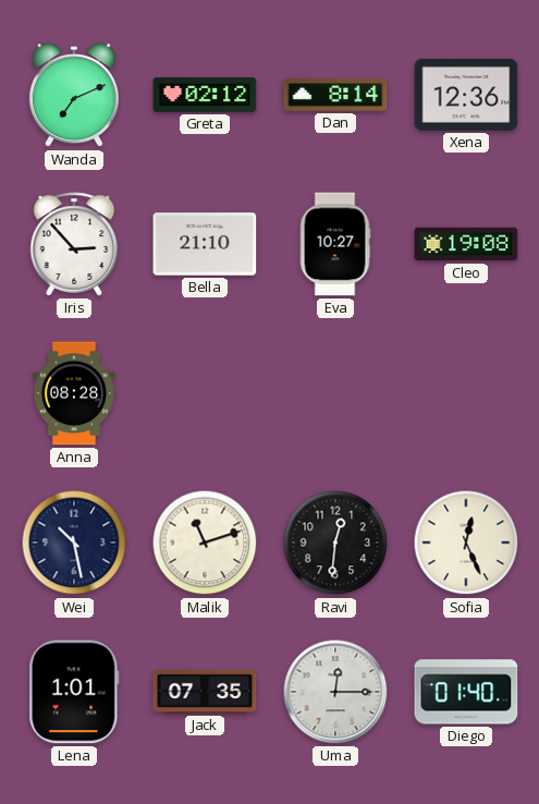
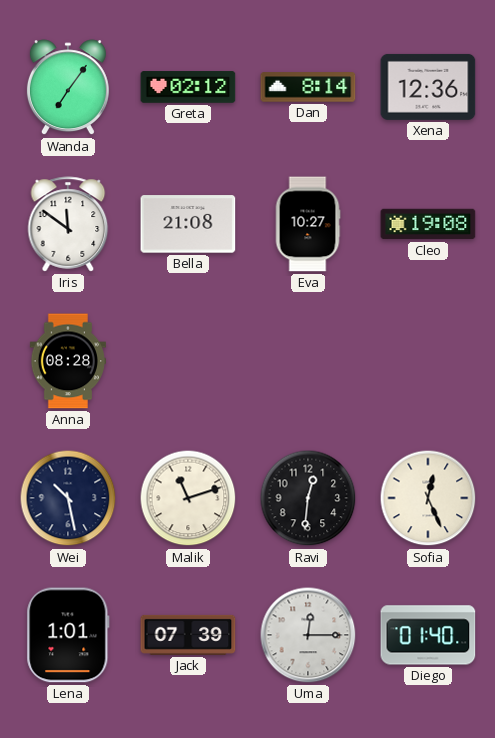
Wanda: 7:11 -> 7:06 (68, 88)
Iris: 2:53 -> 11:51 (68, 224)
Bella: 21:10 -> 21:08 (188, 224)
Jack: 07:35 -> 07:39 (188, 635)
